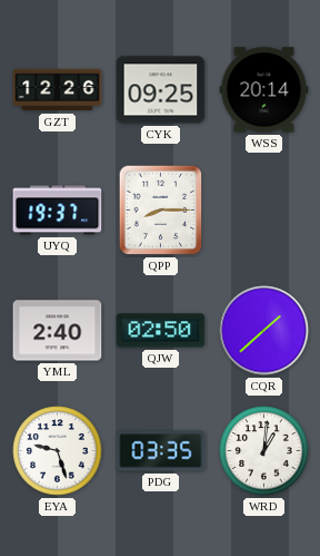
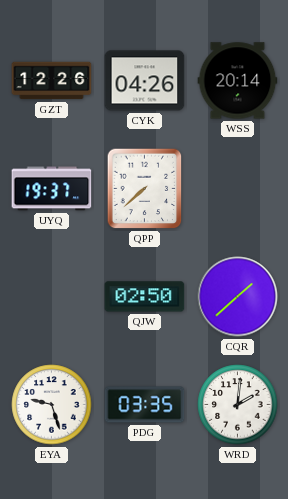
CYK: 09:25 -> 04:26 (145, 81)
QPP: 8:15 -> 7:38 (145, 189)
YML: 2:40 -> none (58, 331)
WRD: 1:01 -> 2:01 (238, 405)
